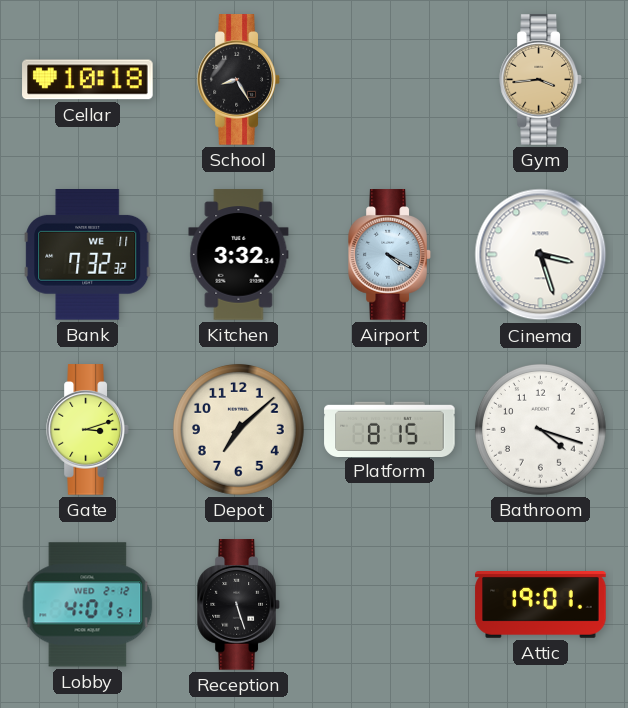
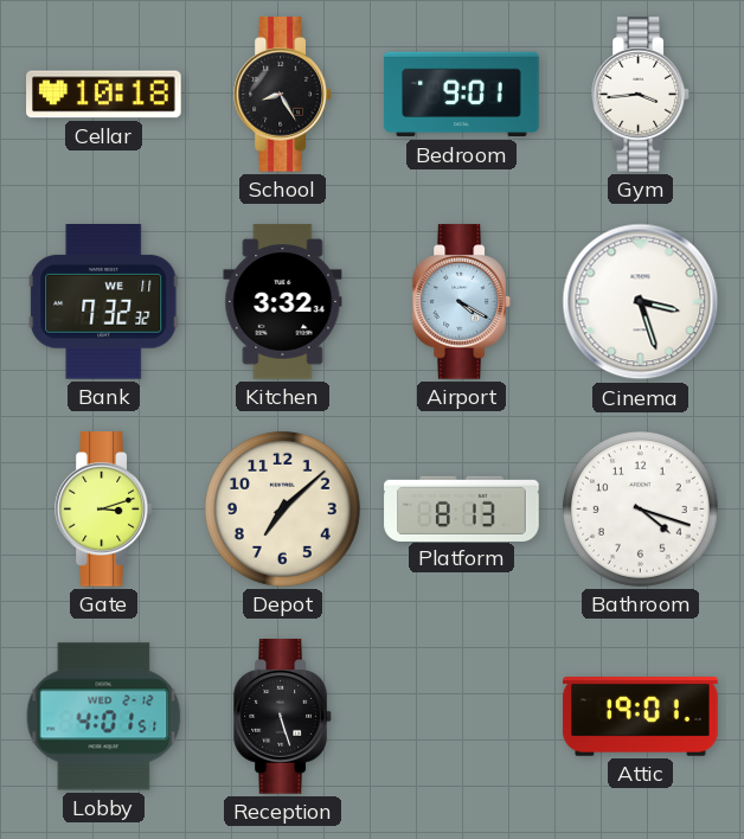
Bedroom: none -> 9:01 (462, 95)
Gym dial: champagne -> white (641, 95)
Platform: 8:15 -> 8:13 (462, 508)
